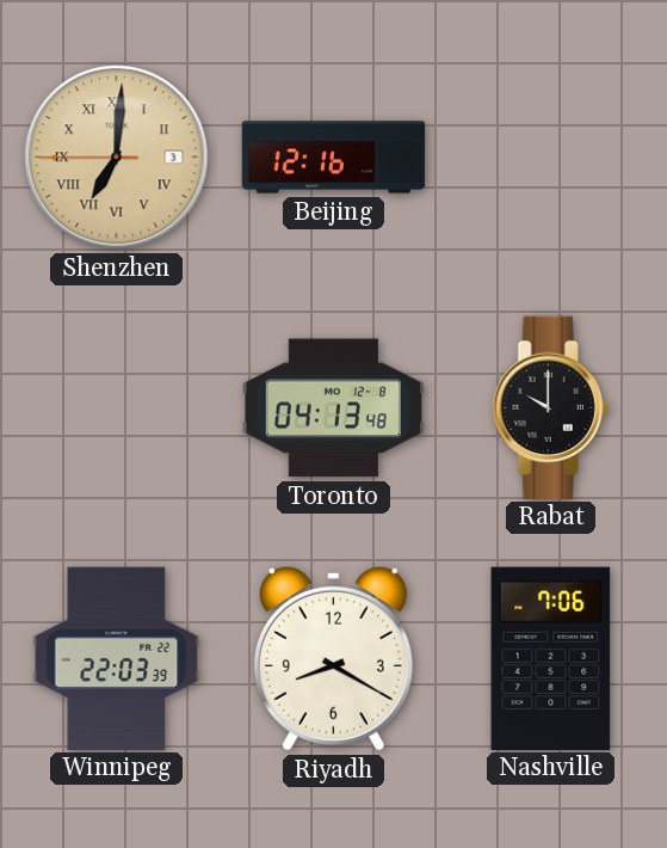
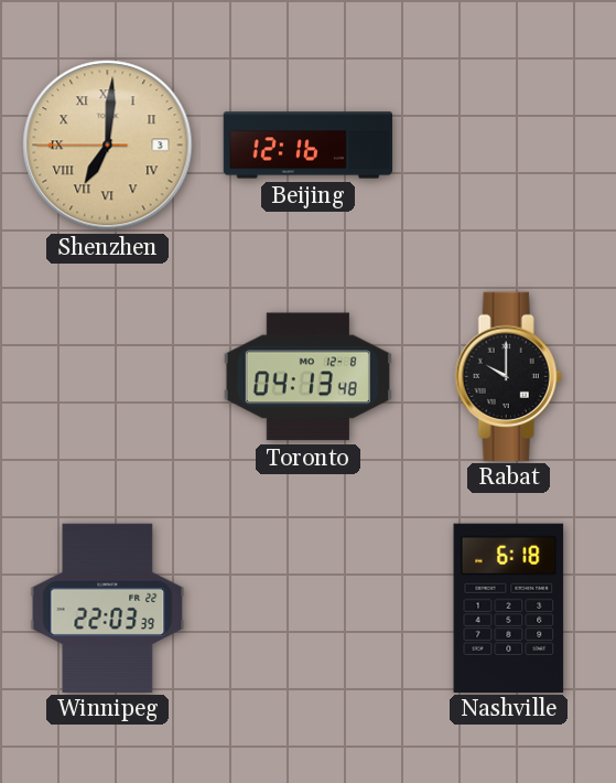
Riyadh: 8:20 -> none (333, 658)
Nashville: 7:06 -> 6:18 (509, 608)
